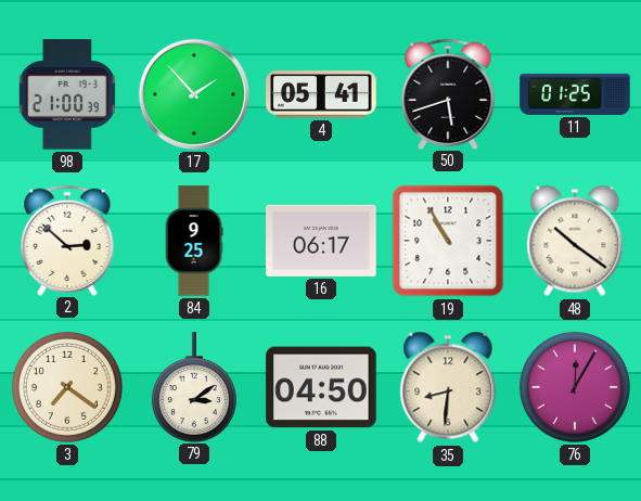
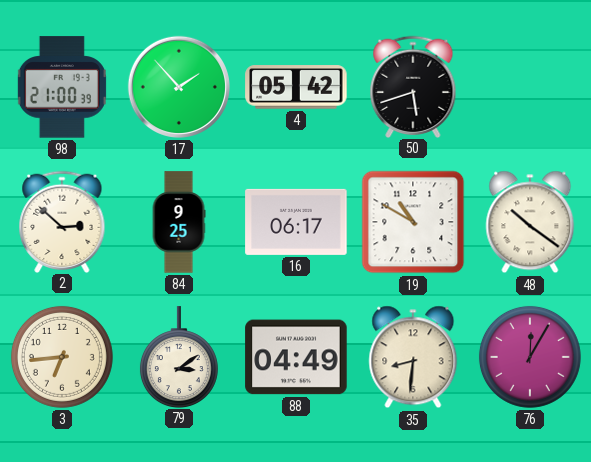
4: 05:41 -> 05:42 (296, 87)
11: 01:25 -> none (575, 94)
19: 10:55 -> 10:50 (413, 222)
3: 7:21 -> 6:44 (62, 357)
88: 04:50 -> 04:49 (296, 357)
